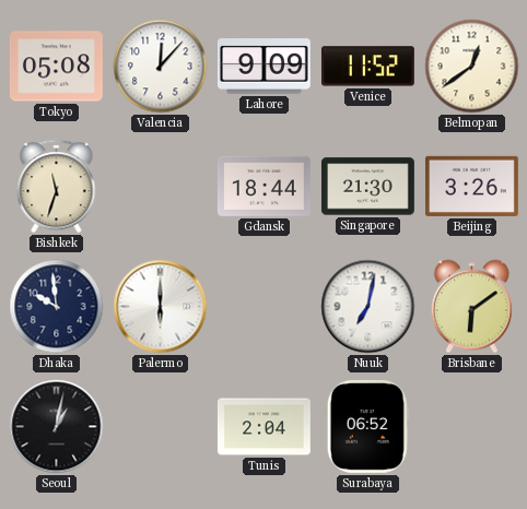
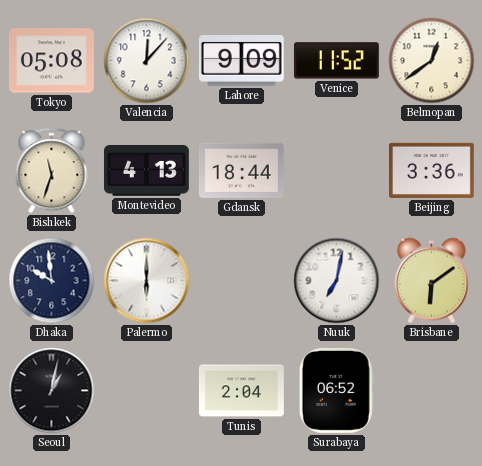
Montevideo: none -> 4:13 (146, 170)
Singapore: 21:30 -> none (367, 187)
Beijing: 3:26 -> 3:36 (431, 170)
